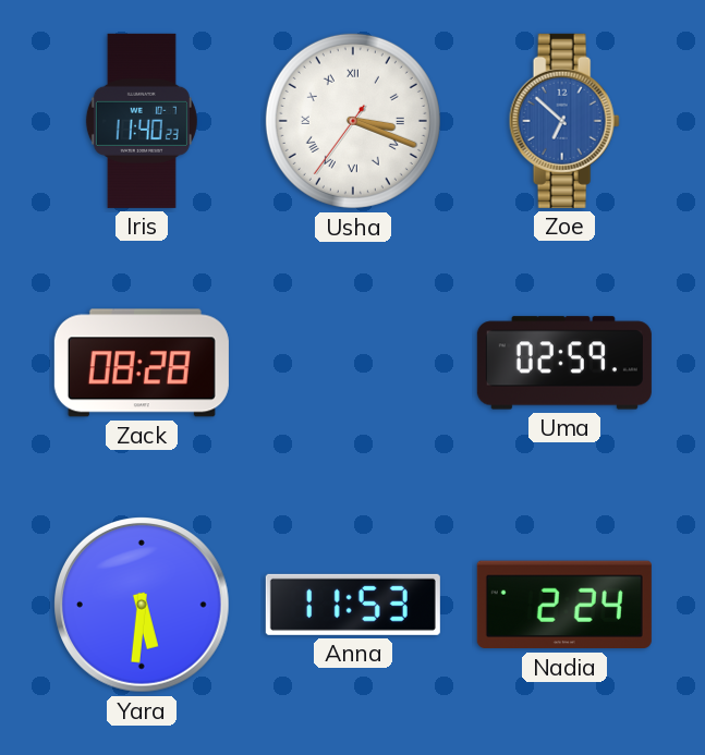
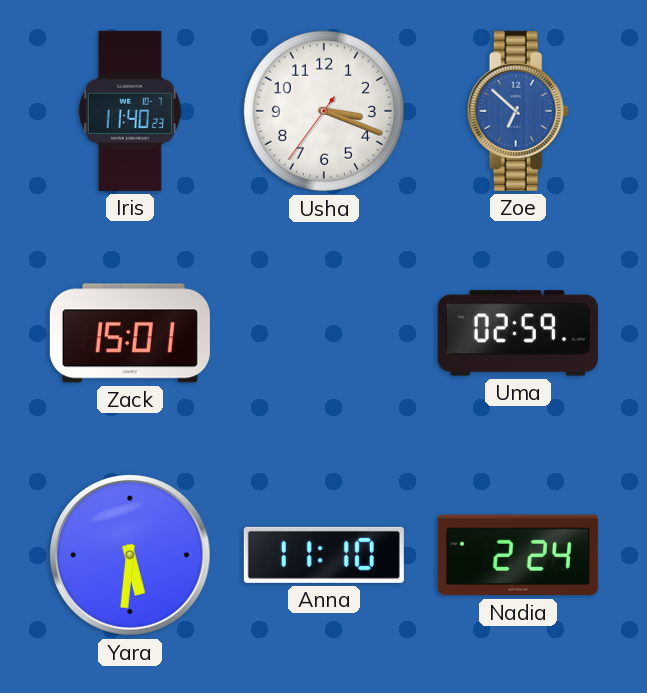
Usha numerals: Roman -> Arabic (324, 111)
Zack: 08:28 -> 15:01 (130, 333)
Anna: 11:53 -> 11:10 (324, 555)
